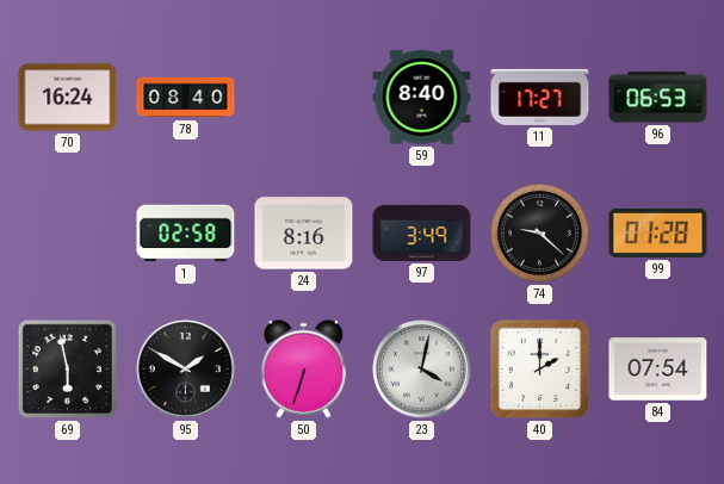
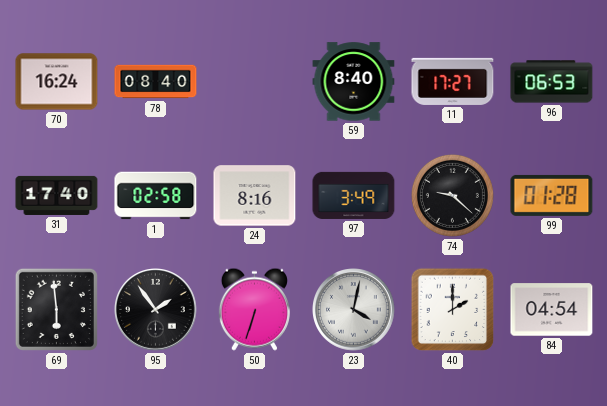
31: none -> 17:40 (57, 195)
69: 5:58 -> 5:59 (56, 309)
95: 1:50 -> 1:54 (156, 310)
84: 07:54 -> 04:54 (552, 310)
